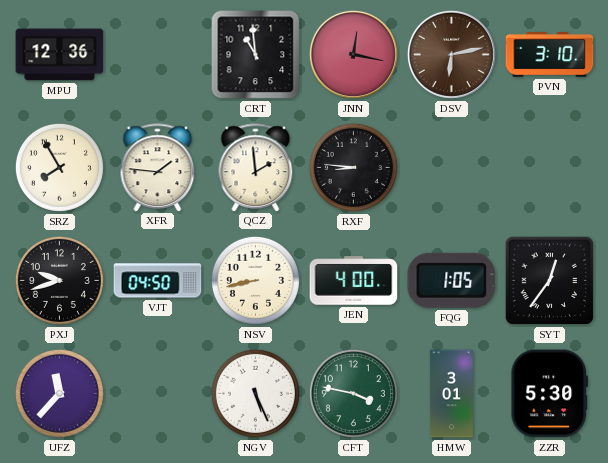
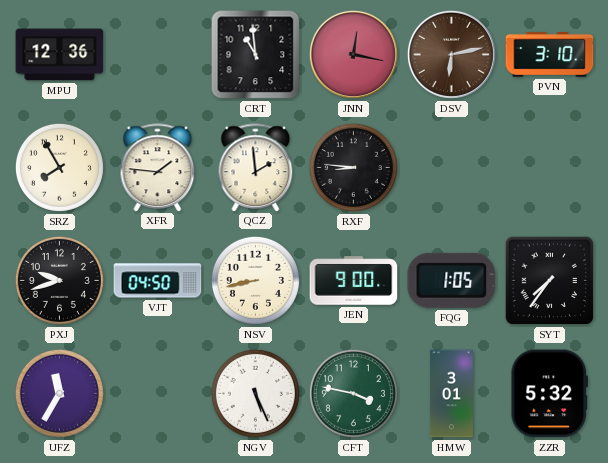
JEN: 4:00 -> 9:00 (354, 281)
SYT: 12:36 -> 7:36 (550, 281)
UFZ: 11:37 -> 11:35 (59, 393)
ZZR: 5:30 -> 5:32 (549, 394)
